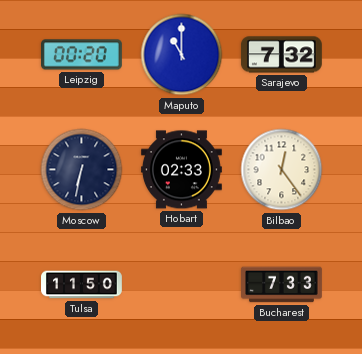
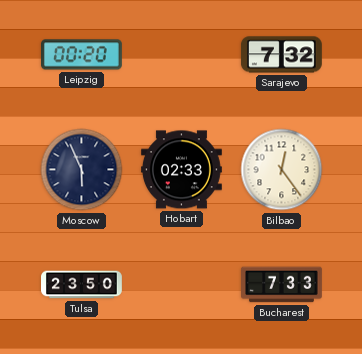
Maputo: 11:00 -> none (182, 55)
Moscow: 6:32 -> 5:56 (82, 170)
Tulsa: 11:50 -> 23:50 (82, 285)
